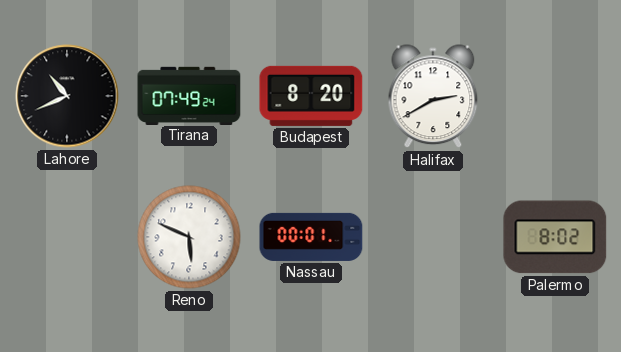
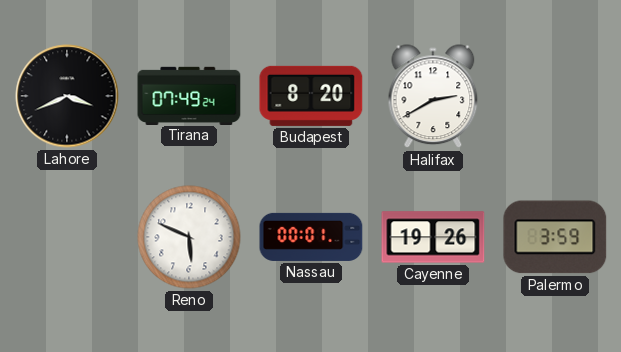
Lahore: 10:41 -> 3:41 (67, 96)
Cayenne: none -> 19:26 (433, 237)
Palermo: 8:02 -> 3:59 (555, 237)
